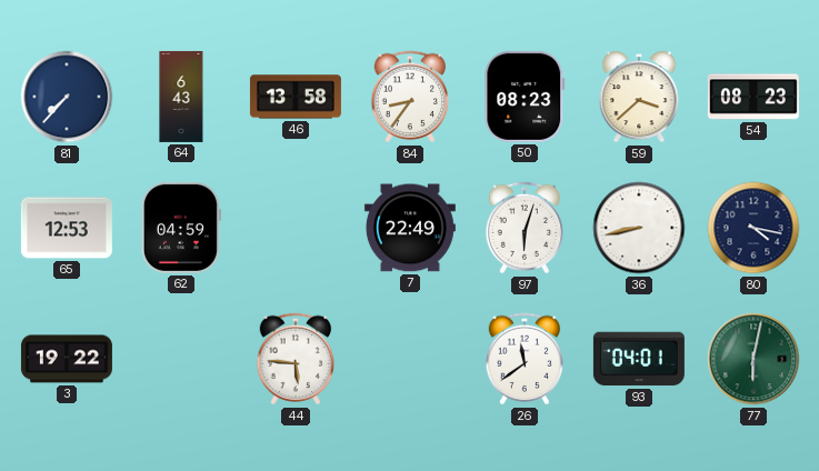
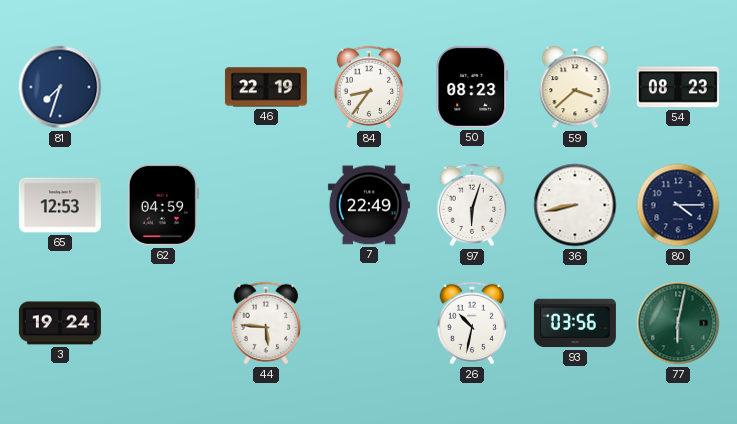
81: 7:37 -> 7:33 (60, 87)
64: 6:43 -> none (181, 97)
46: 13:58 -> 22:19 (266, 87)
80: 4:17 -> 4:15 (678, 205)
3: 19:22 -> 19:24 (60, 323)
26: 11:39 -> 10:32 (472, 323)
93: 04:01 -> 03:56 (575, 323)
